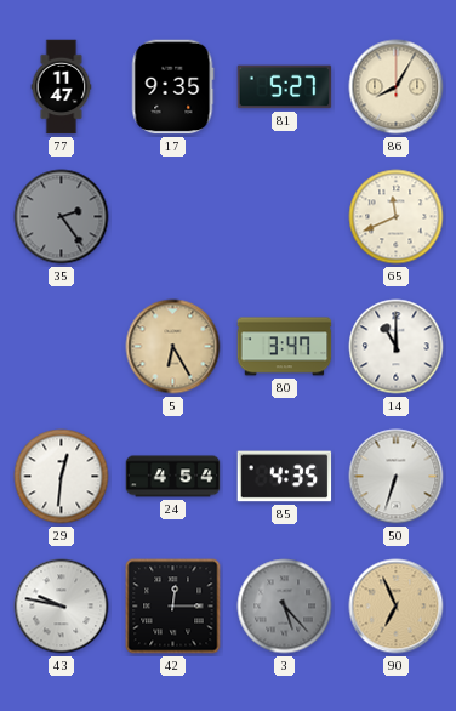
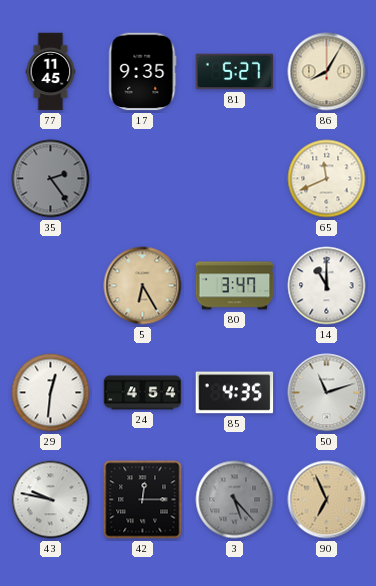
77: 11:47 -> 11:45 (51, 72)
50: 6:33 -> 11:12 (327, 393)
